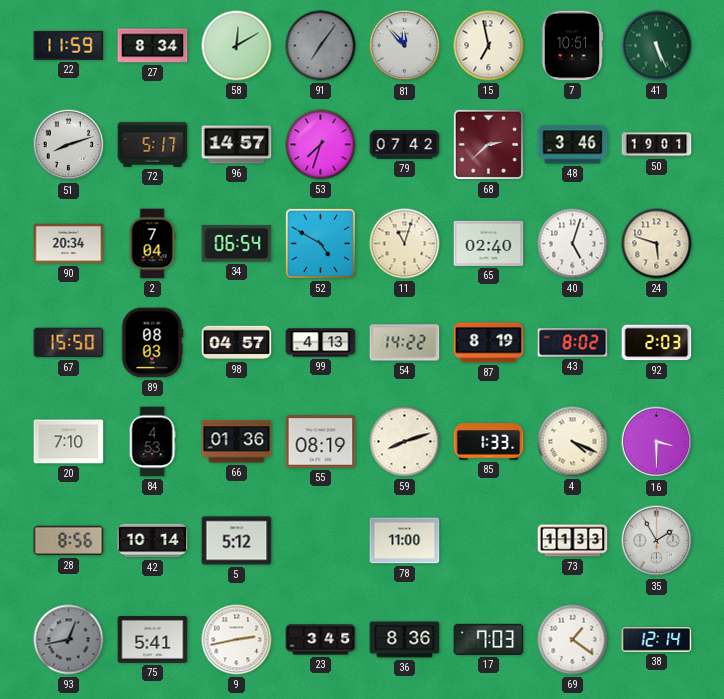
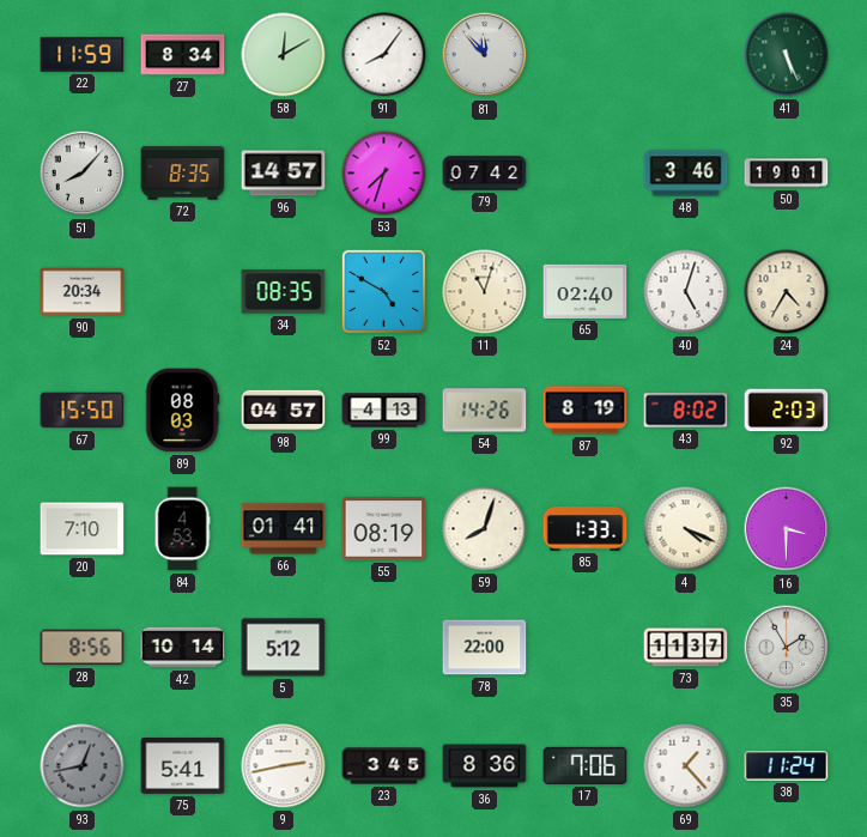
91: 7:06 -> 8:06 (384, 55)
91 dial: grey -> white (384, 55)
15: 6:58 -> none (489, 46)
7: 10:51 -> none (572, 46)
51: 8:12 -> 8:07 (83, 174)
72: 5:17 -> 8:35 (183, 174)
68: 2:38 -> none (488, 144)
2: 7:04 -> none (152, 244)
34: 06:54 -> 08:35 (284, 292)
24: 5:48 -> 4:35 (787, 292)
54: 14:22 -> 14:26 (485, 411)
66: 01:36 -> 01:41 (284, 529)
59: 8:12 -> 8:03 (485, 529)
78: 11:00 -> 22:00 (485, 648)
73: 11:33 -> 11:37 (686, 648)
17: 7:03 -> 7:06 (586, 765)
69: 1:21 -> 1:23 (686, 766)
38: 12:14 -> 11:24 (787, 766)
